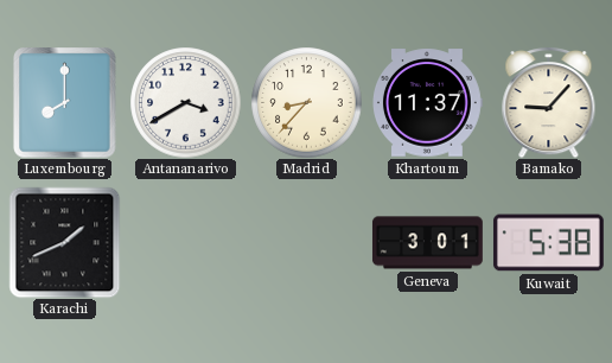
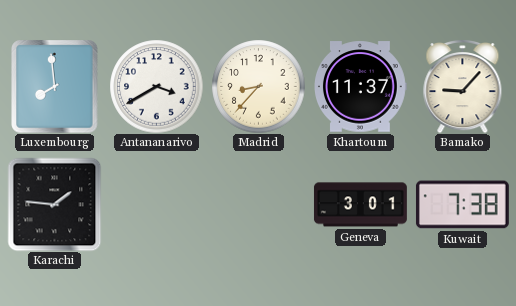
Luxembourg: 8:00 -> 7:59 (55, 86)
Karachi: 1:41 -> 1:46 (54, 204)
Kuwait: 5:38 -> 7:38 (462, 205)
